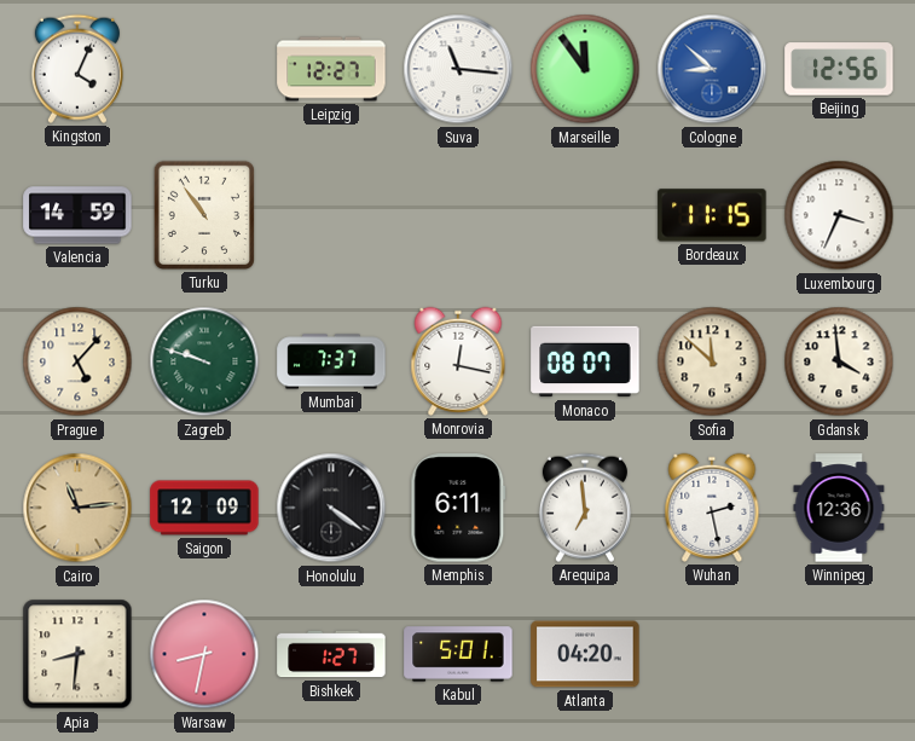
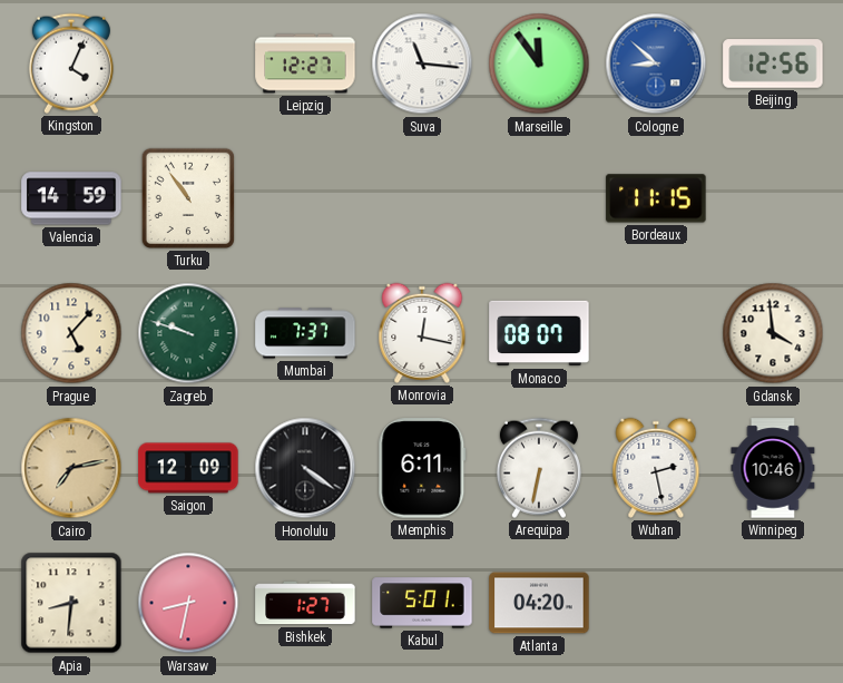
Luxembourg: 3:34 -> none (839, 215)
Sofia: 11:52 -> none (712, 361)
Cairo: 11:14 -> 7:13 (71, 468)
Arequipa: 6:59 -> 6:32 (539, 468)
Winnipeg: 12:36 -> 10:46 (773, 468)
